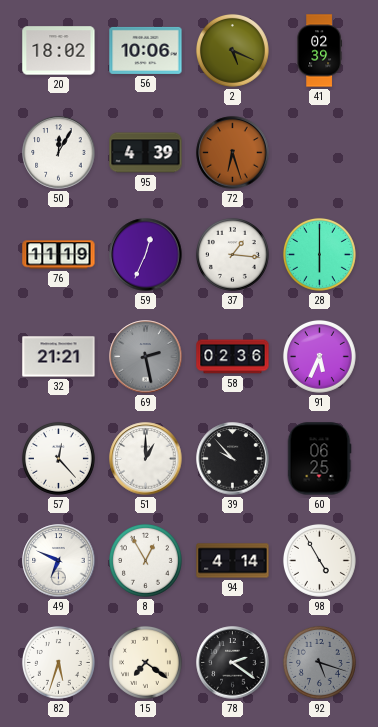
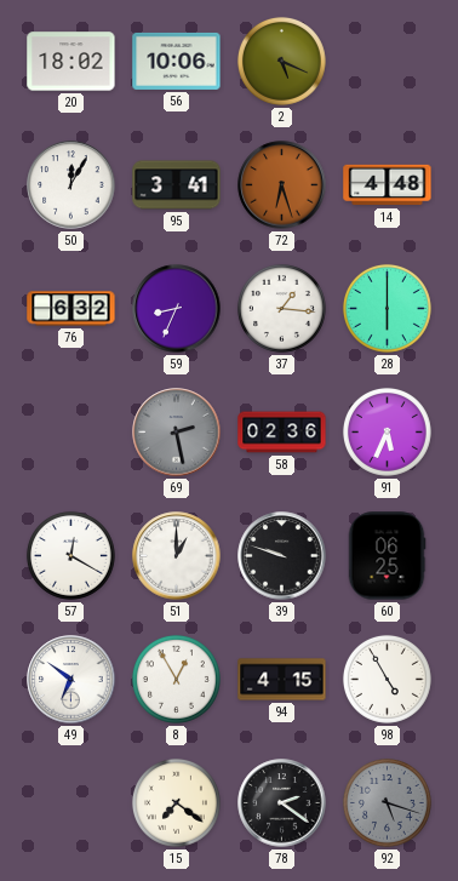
41: 02:39 -> none (319, 51)
95: 4:39 -> 3:41 (177, 185)
14: none -> 4:48 (388, 185)
76: 11:19 -> 6:32 (71, 309)
59: 12:34 -> 8:34 (177, 309)
32: 21:21 -> none (59, 357)
57: 12:23 -> 12:20 (70, 555)
39: 9:53 -> 9:48 (282, 556)
49: 6:49 -> 6:51 (71, 680)
94: 4:14 -> 4:15 (282, 680)
82: 5:33 -> none (58, 662)
